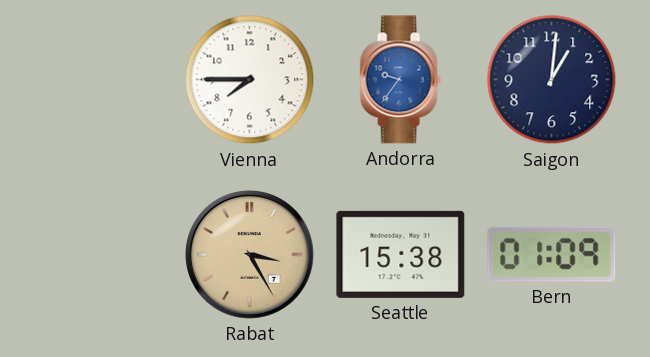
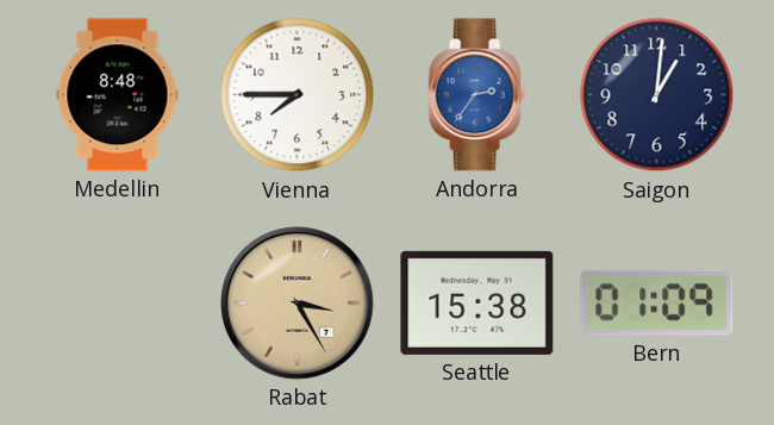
Medellin: none -> 8:48 (118, 95)
Andorra: 9:36 -> 2:36 (476, 95)
